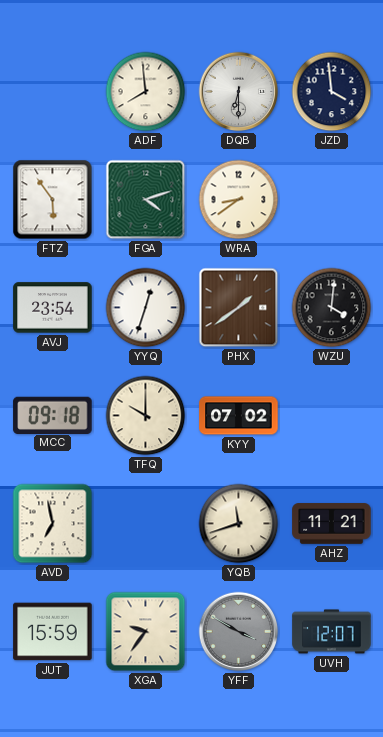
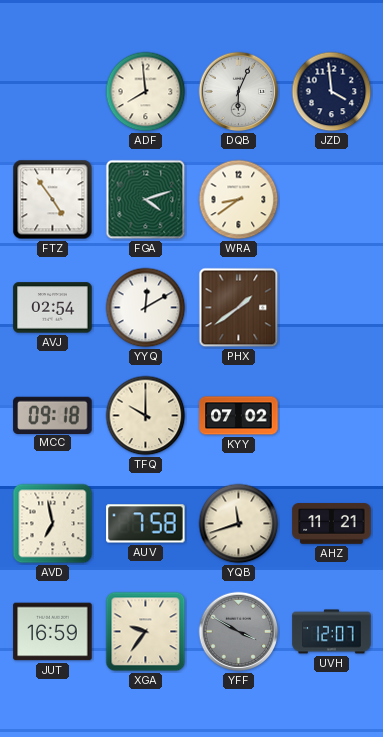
DQB: 6:30 -> 6:04 (239, 92)
FTZ: 5:54 -> 4:54 (53, 200)
AVJ: 23:54 -> 02:54 (53, 308)
YYQ: 12:33 -> 12:10 (146, 308)
WZU: 4:01 -> none (332, 308)
AUV: none -> 7:58 (146, 524)
JUT: 15:59 -> 16:59 (53, 632)
